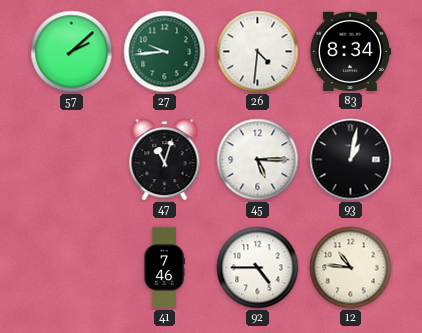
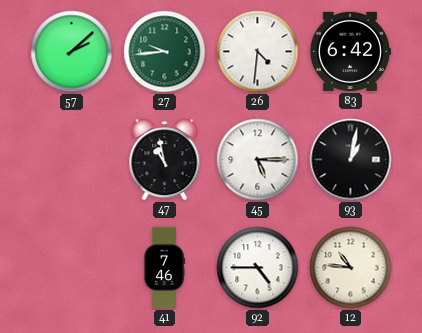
83: 8:34 -> 6:42 (349, 51)
47: 11:03 -> 10:58 (165, 160)
